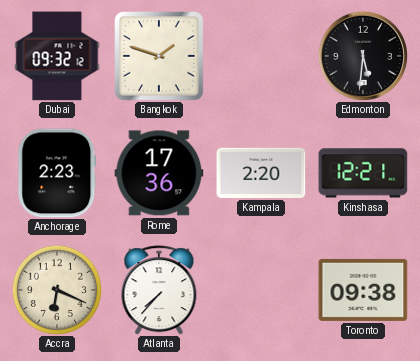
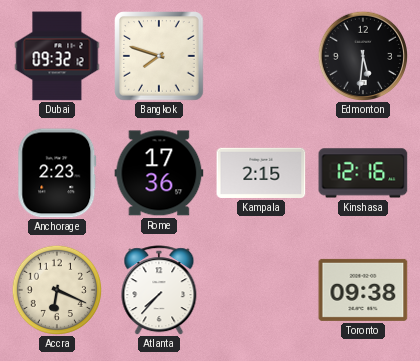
Bangkok: 1:48 -> 7:48 (159, 56)
Kampala: 2:20 -> 2:15 (261, 173)
Kinshasa: 12:21 -> 12:16 (363, 173)
